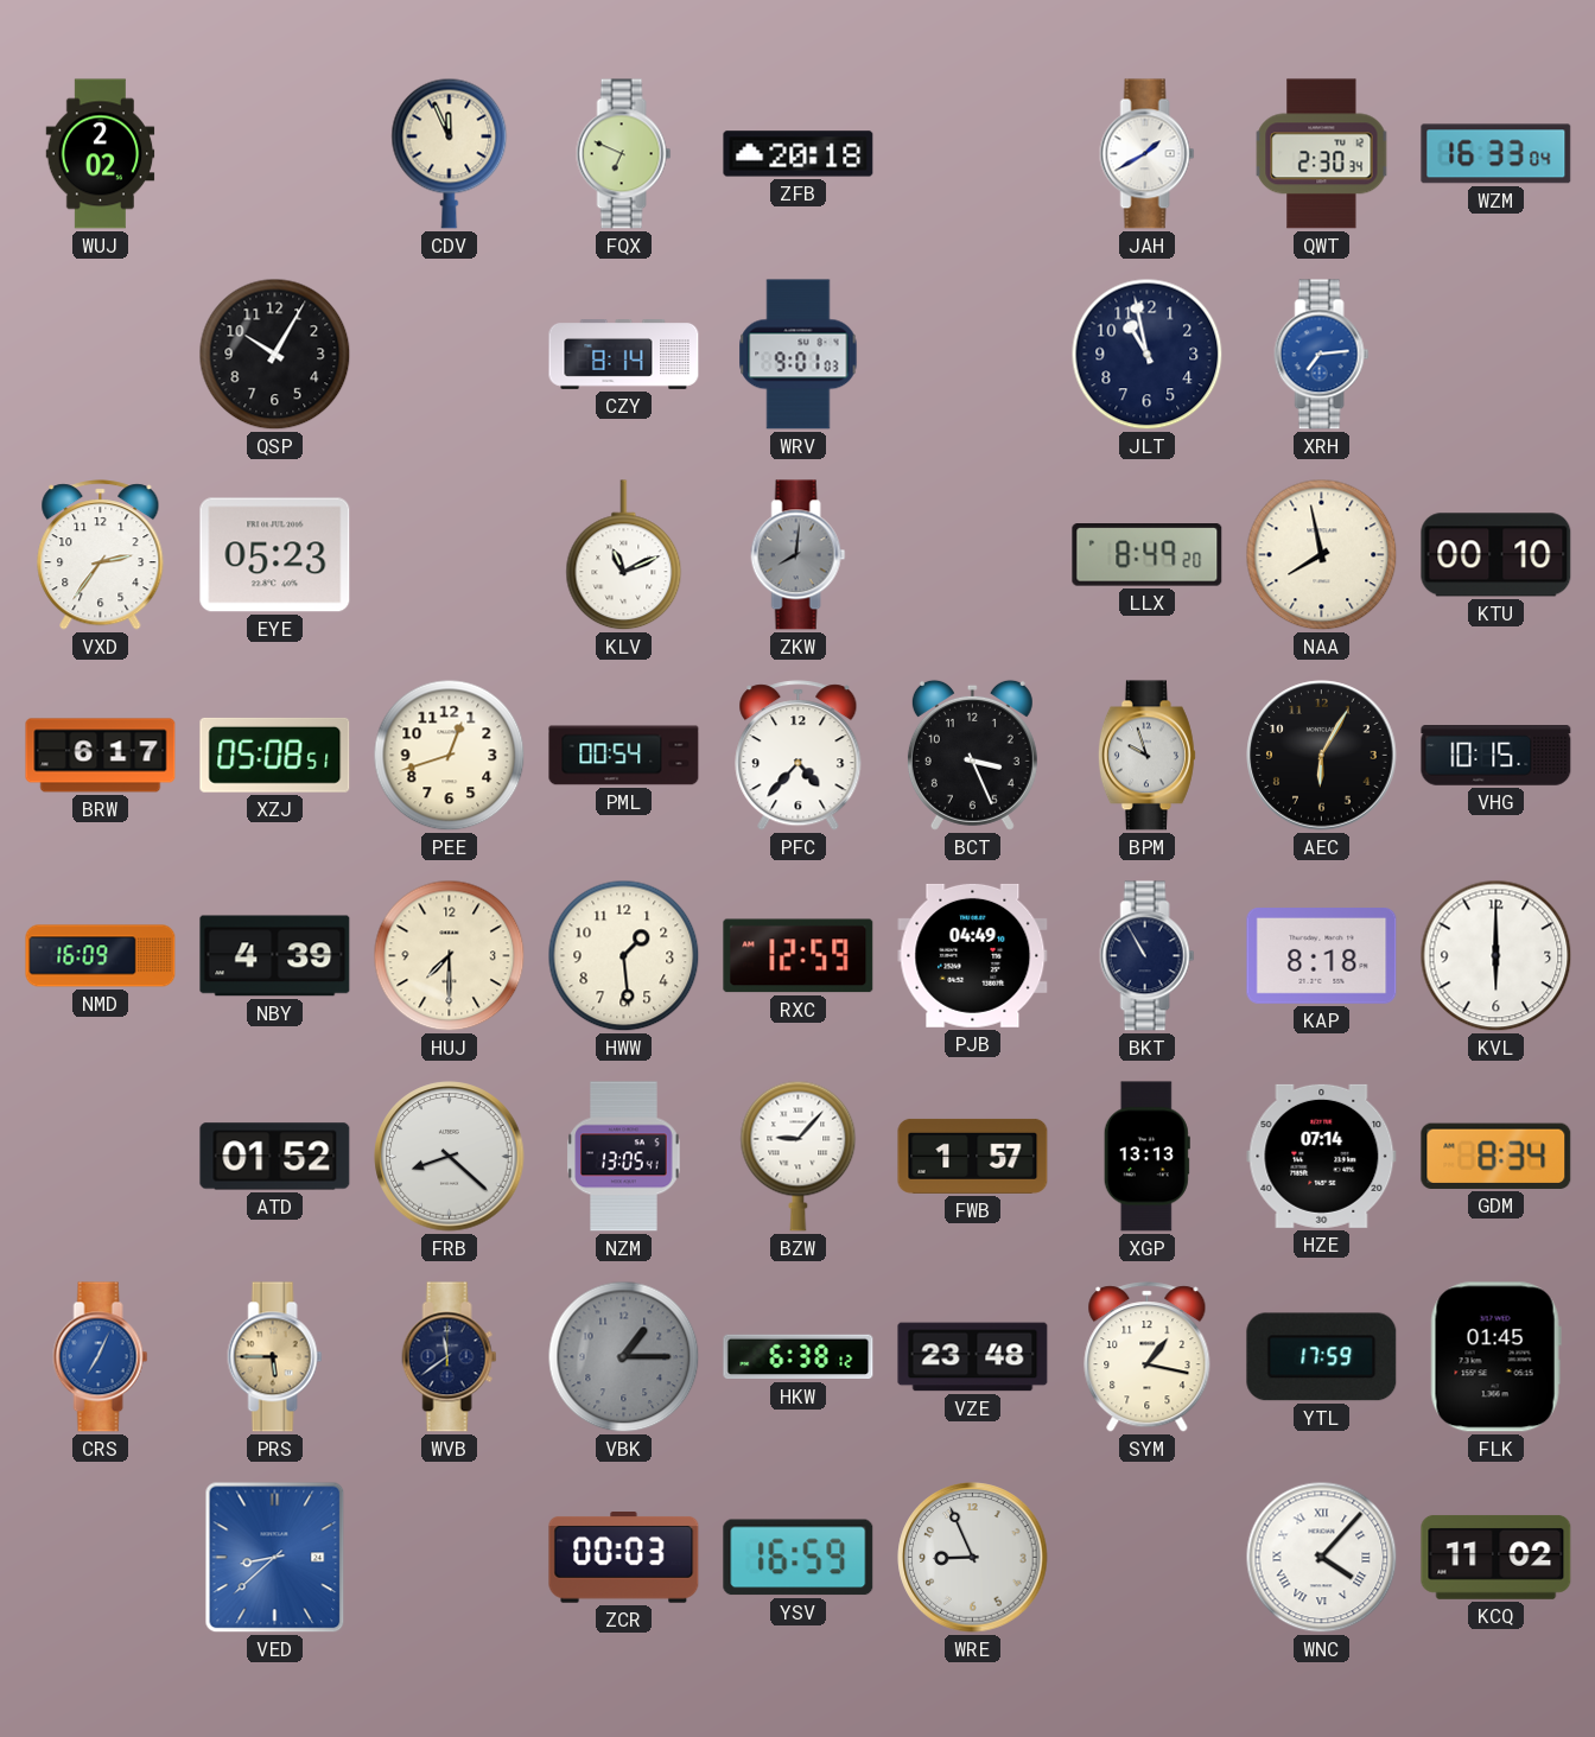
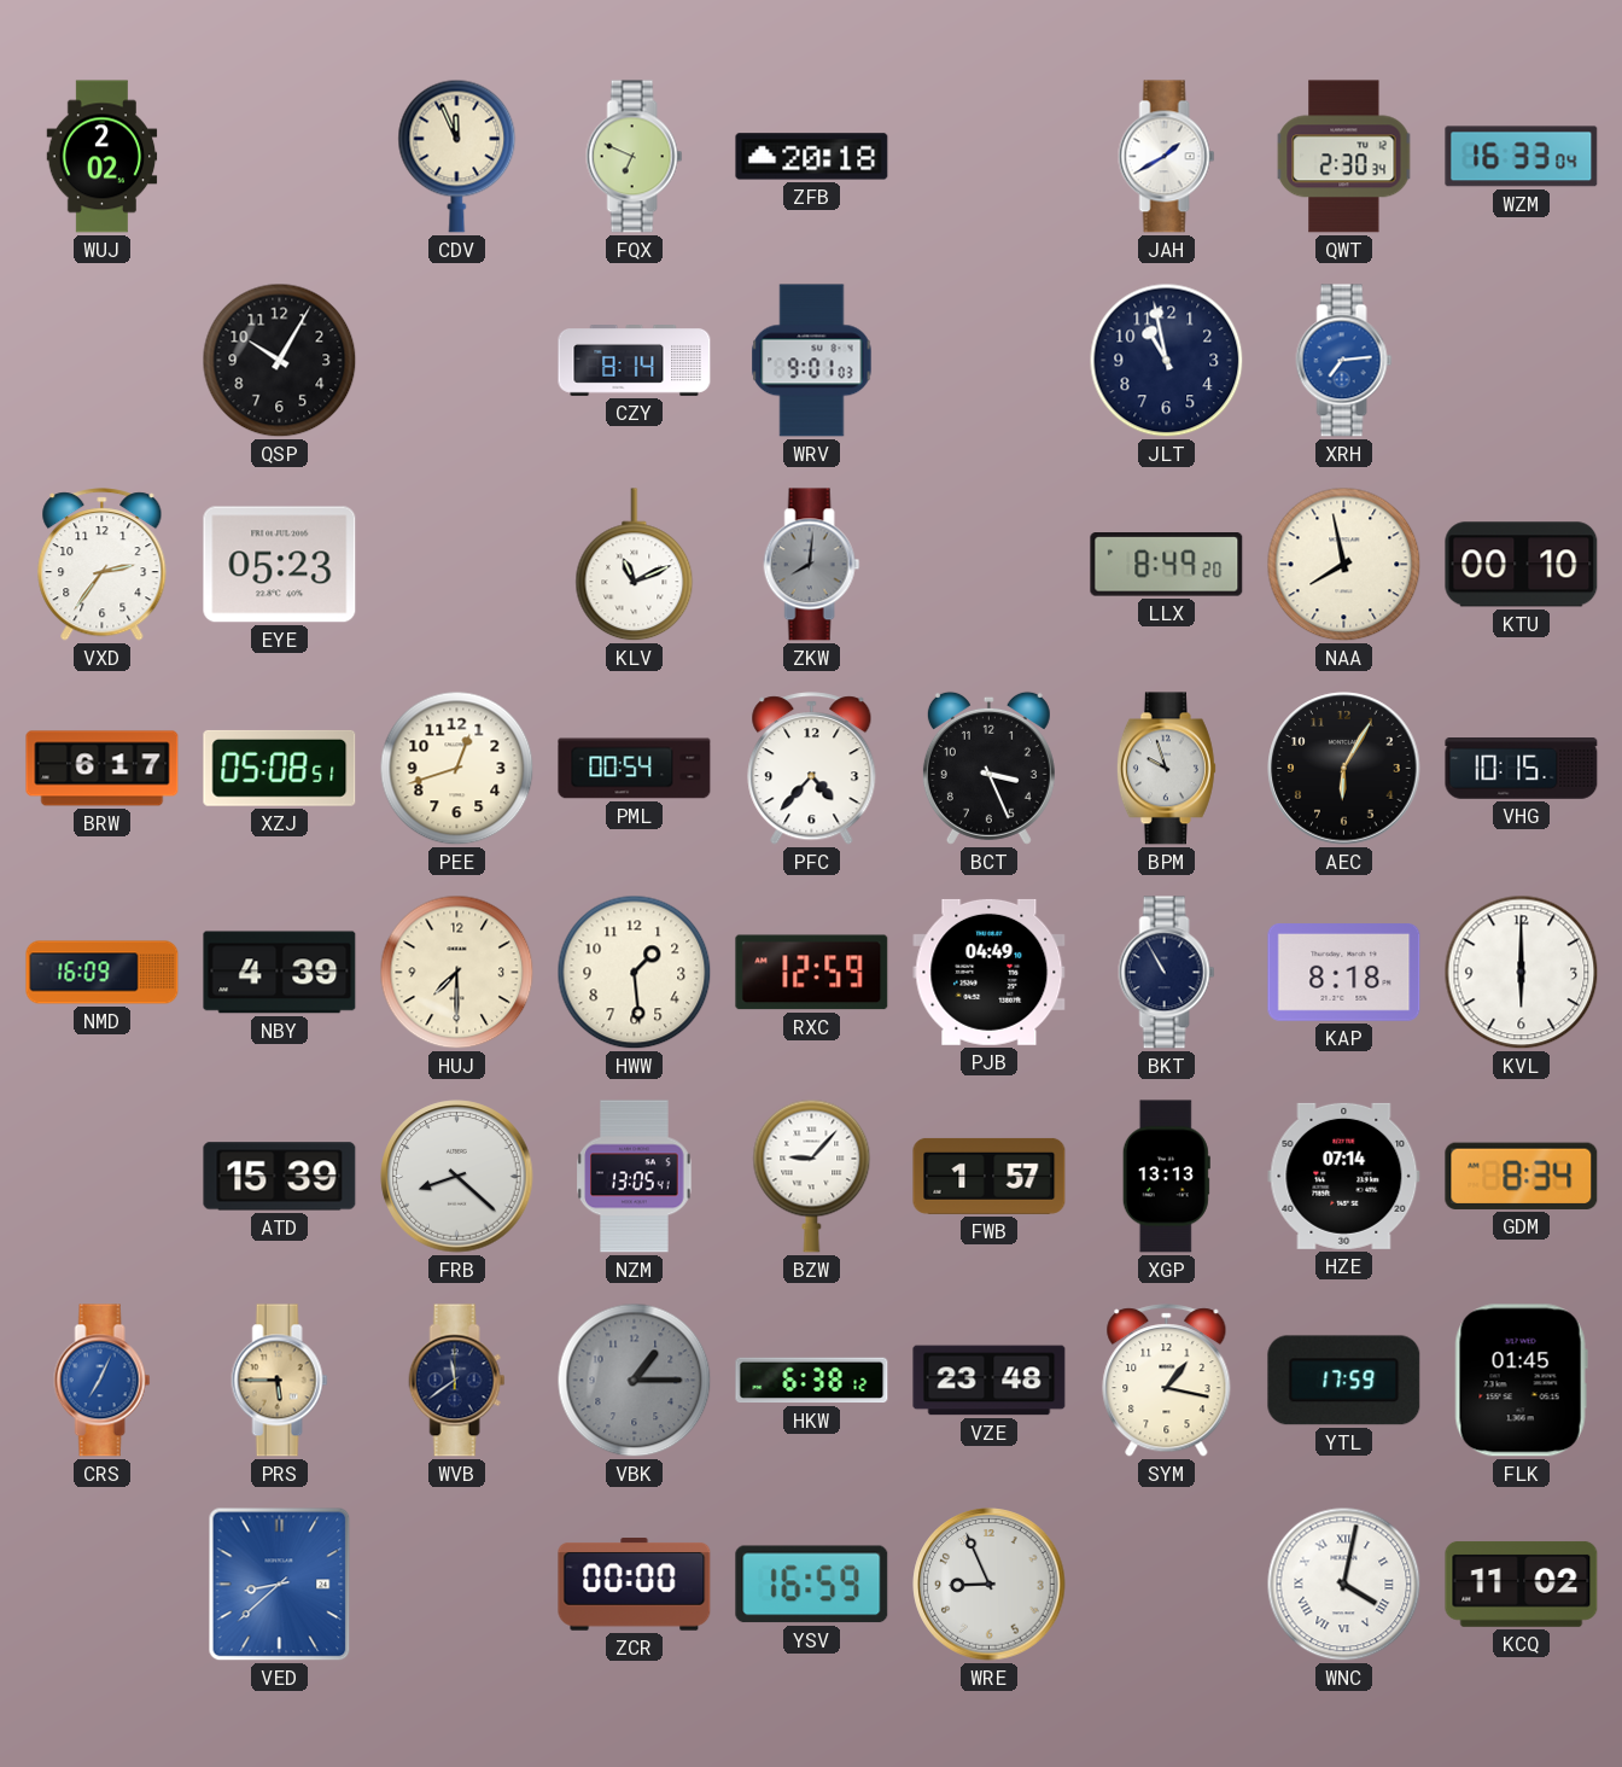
ATD: 01:52 -> 15:39 (280, 1177)
ZCR: 00:03 -> 00:00 (635, 1585)
WNC: 4:07 -> 4:02 (1344, 1585)
